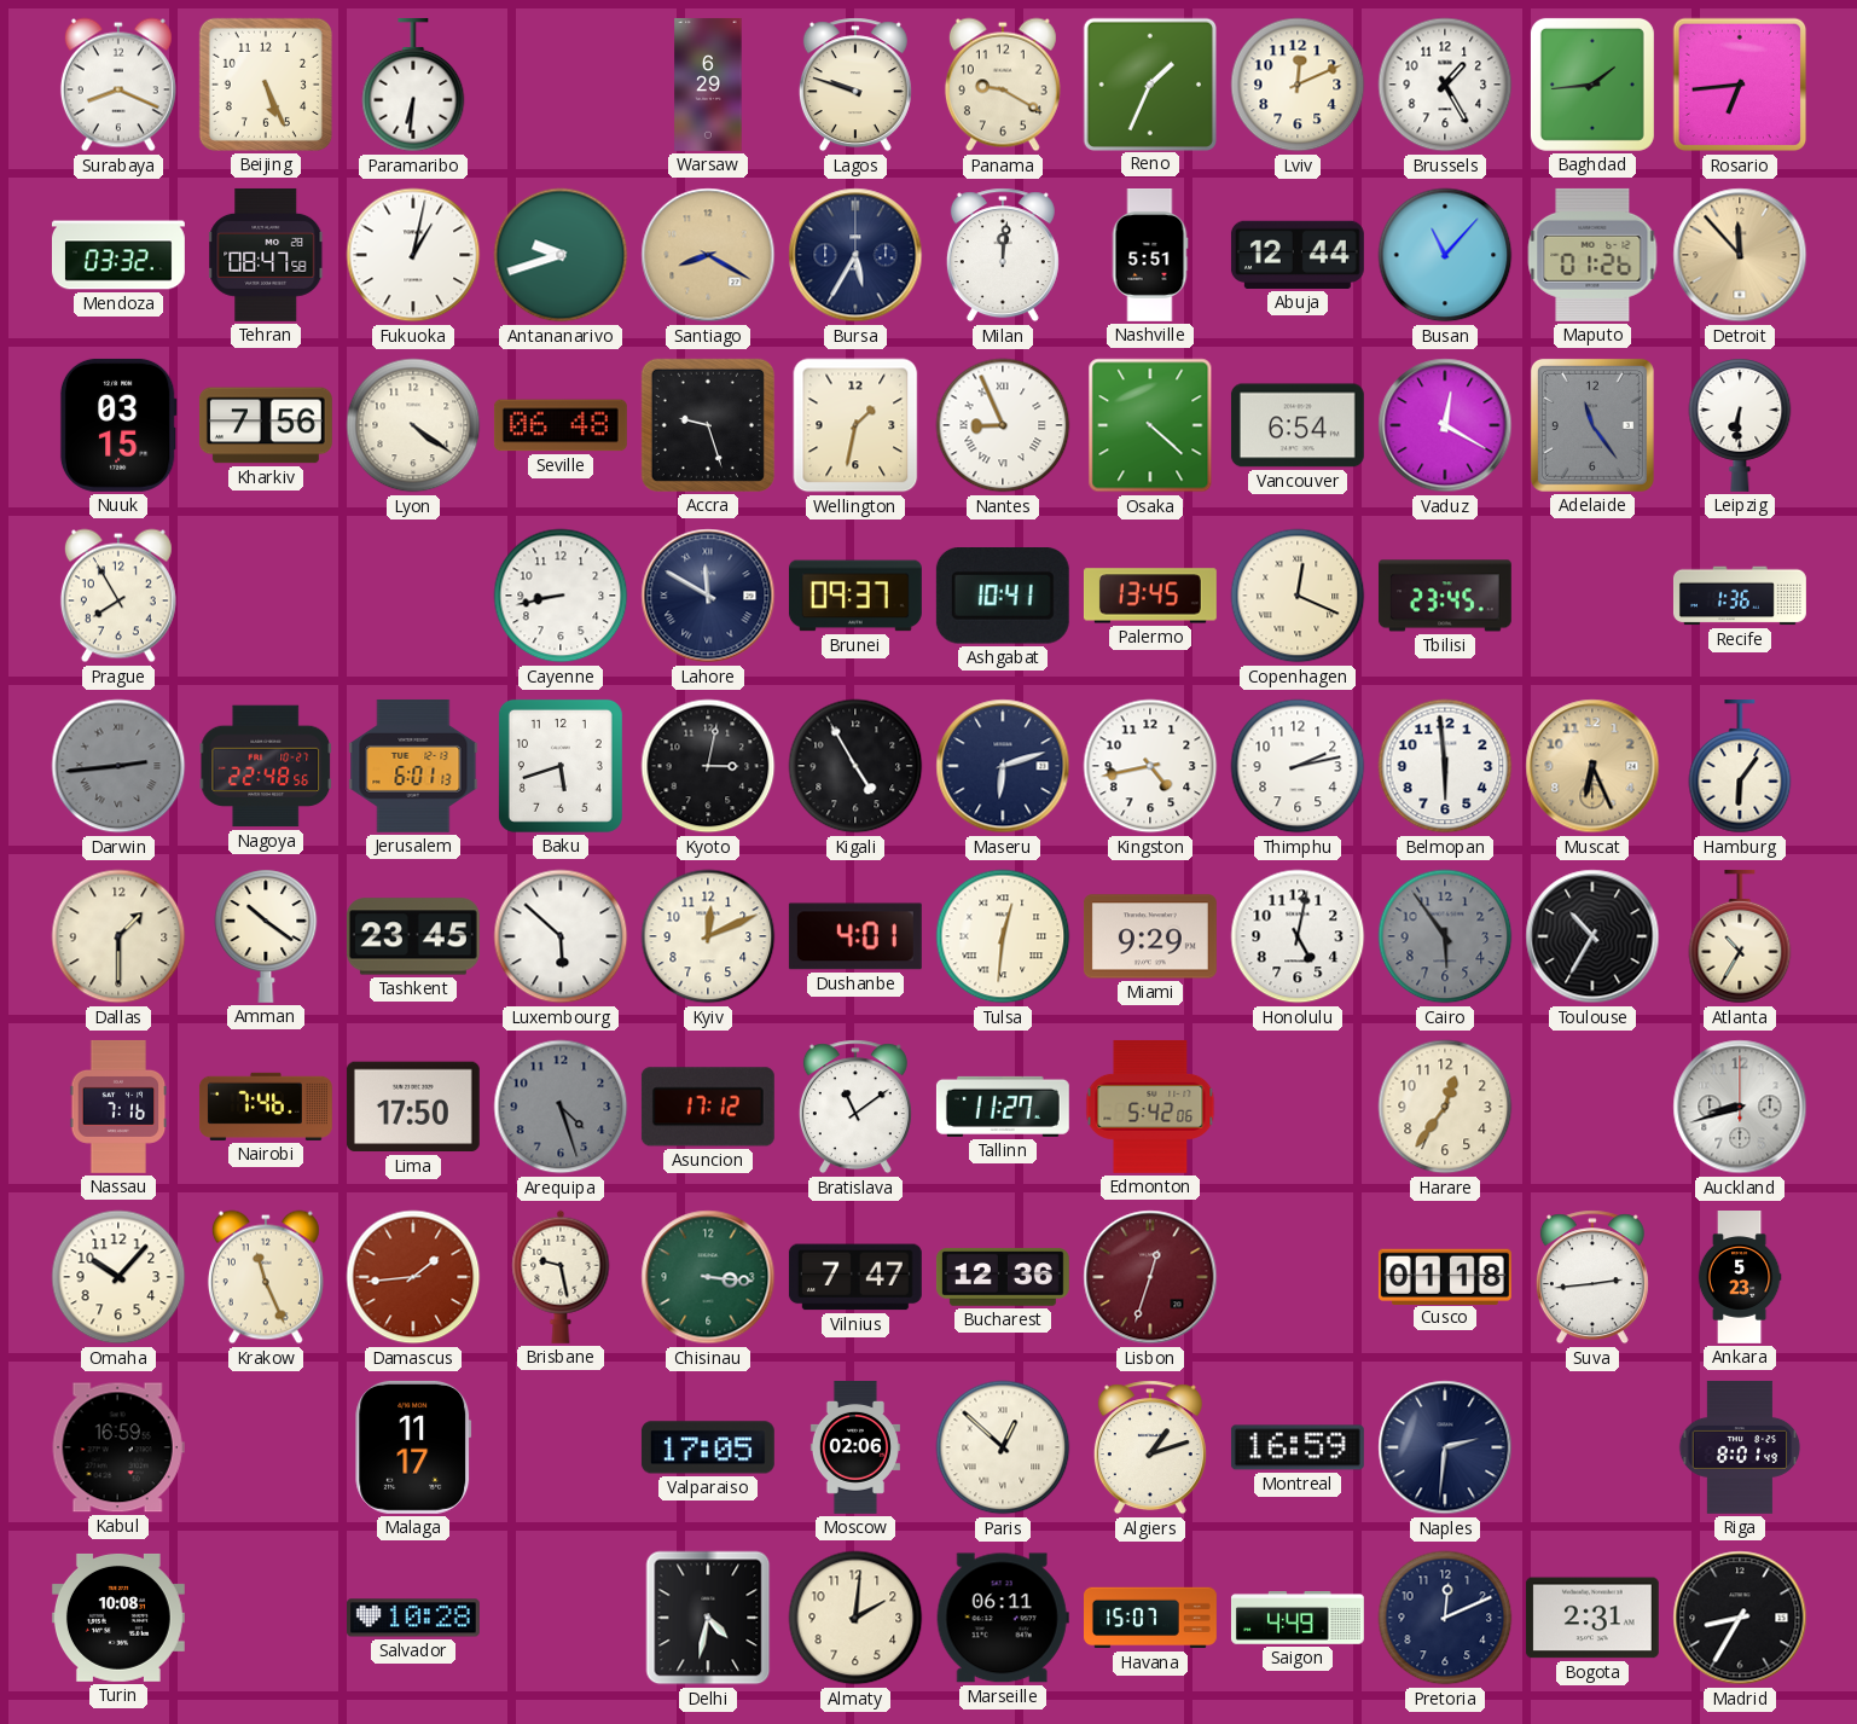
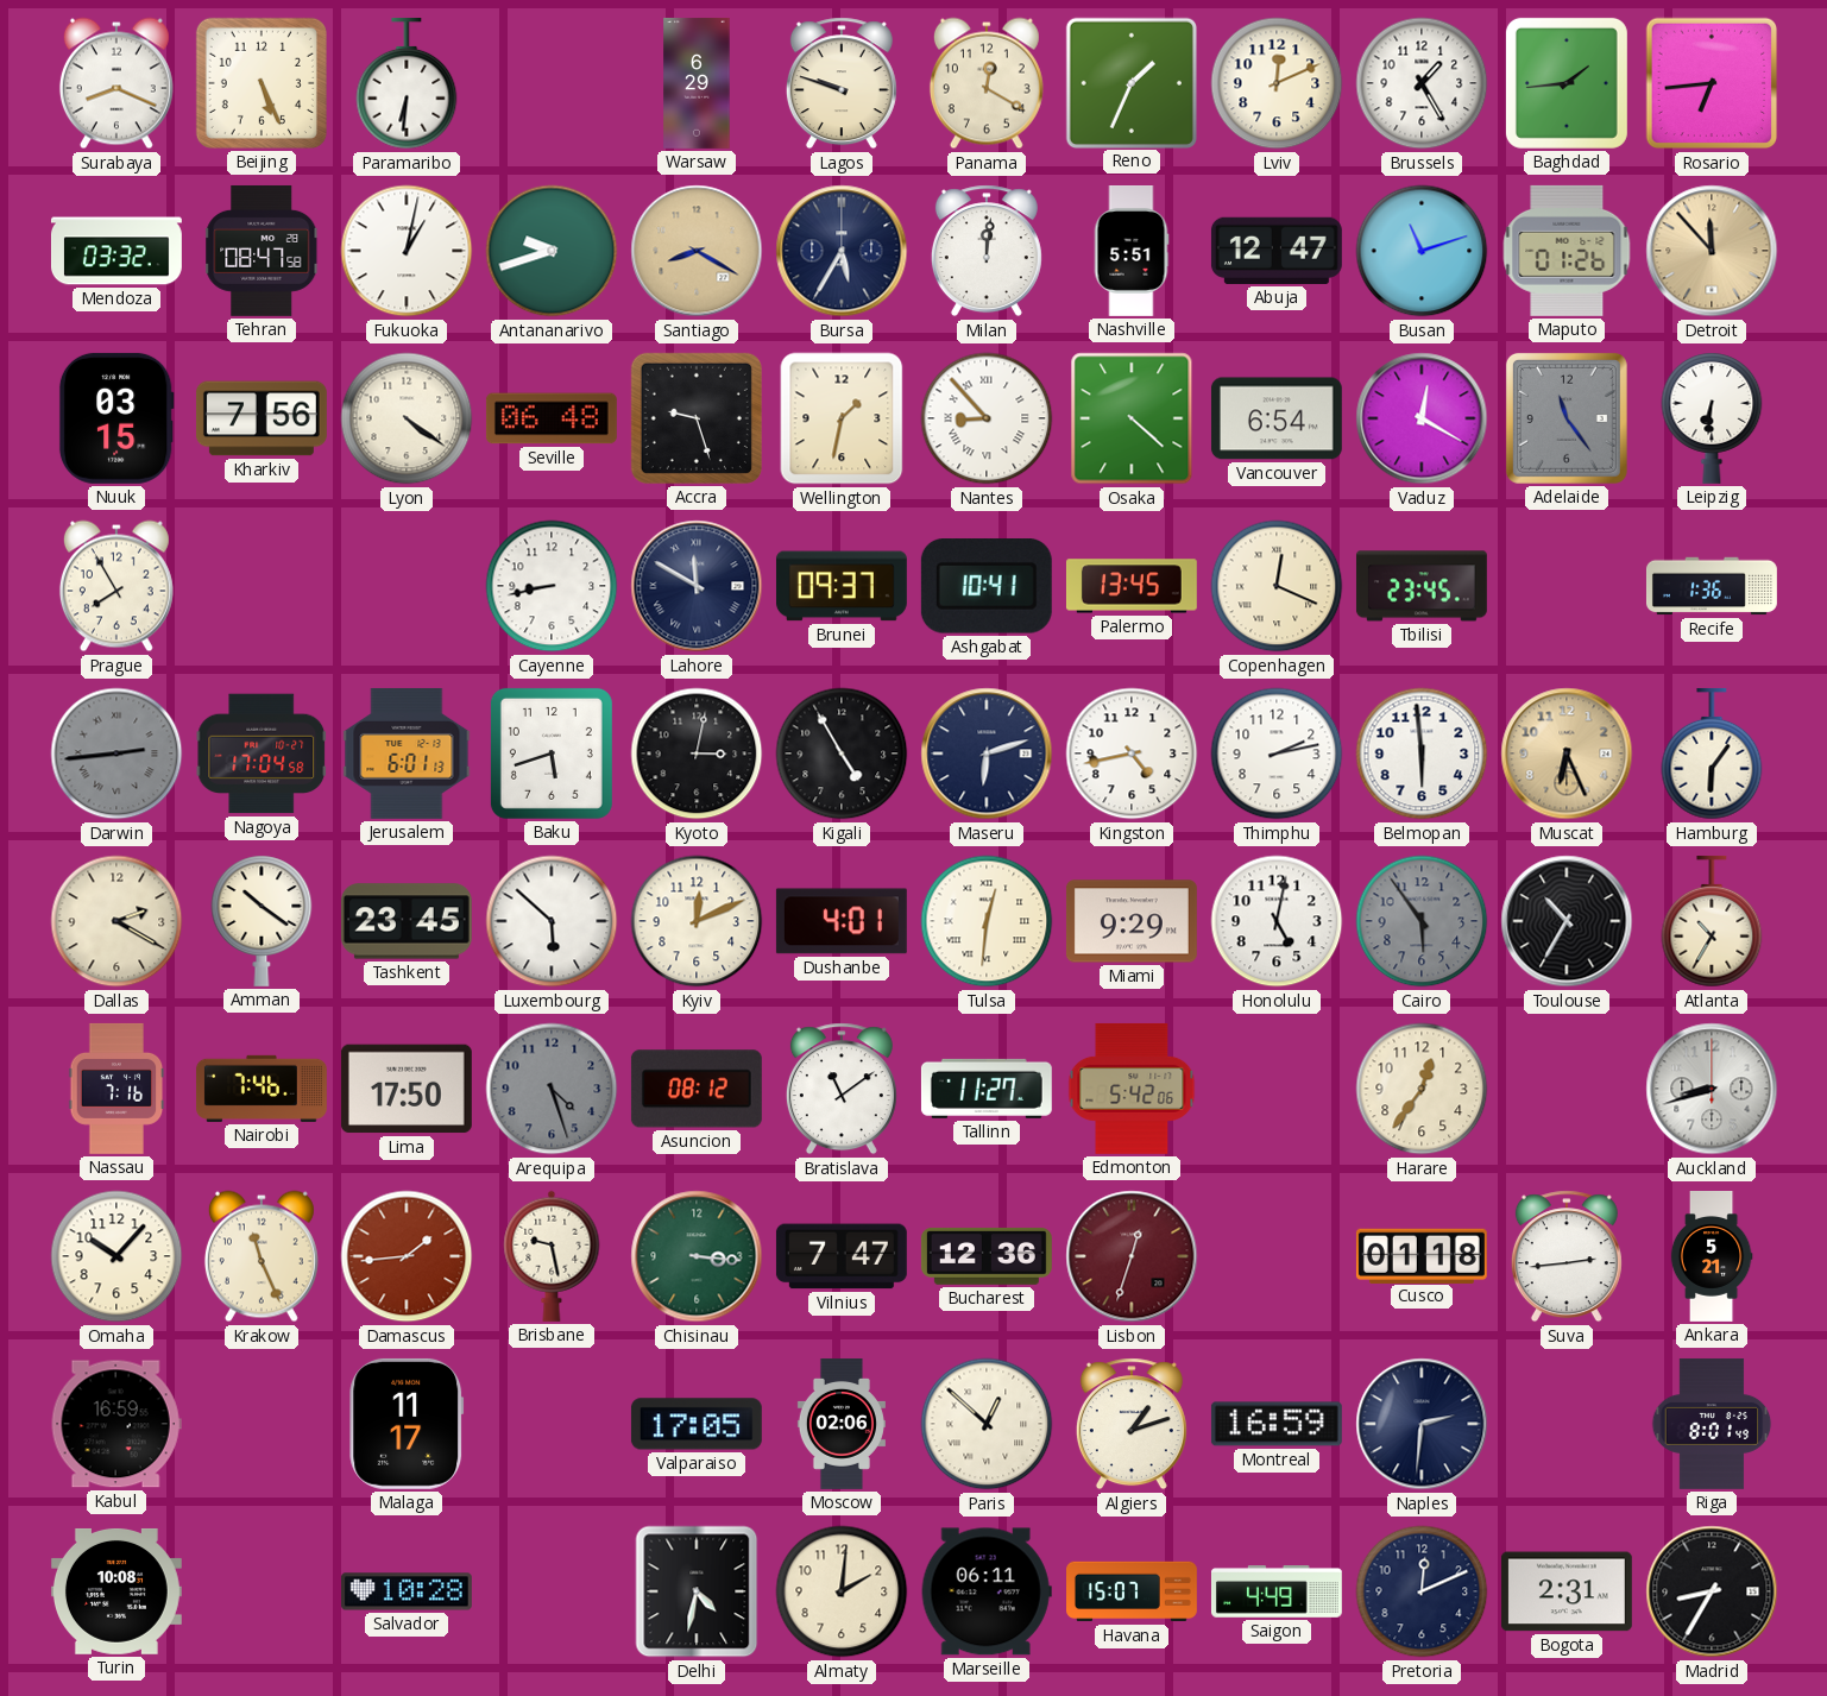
Panama: 9:20 -> 12:20 (987, 83)
Abuja: 12:44 -> 12:47 (1277, 251)
Busan: 11:07 -> 11:12 (1422, 251)
Nantes: 8:56 -> 8:53 (987, 418)
Nagoya: 22:48 -> 17:04 (262, 754)
Dallas: 1:30 -> 2:20 (116, 921)
Asuncion: 17:12 -> 08:12 (697, 1089)
Ankara: 5:23 -> 5:21 (1712, 1257)
